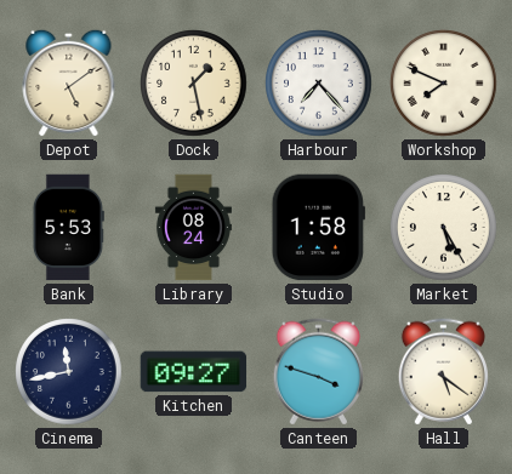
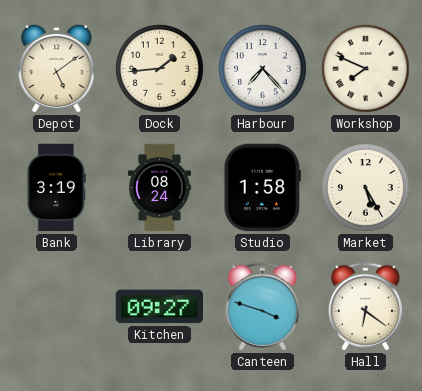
Dock: 1:28 -> 1:44 (160, 69)
Bank: 5:53 -> 3:19 (56, 188)
Cinema: 11:43 -> none (69, 372)
Hall: 5:21 -> 6:21 (365, 307)
